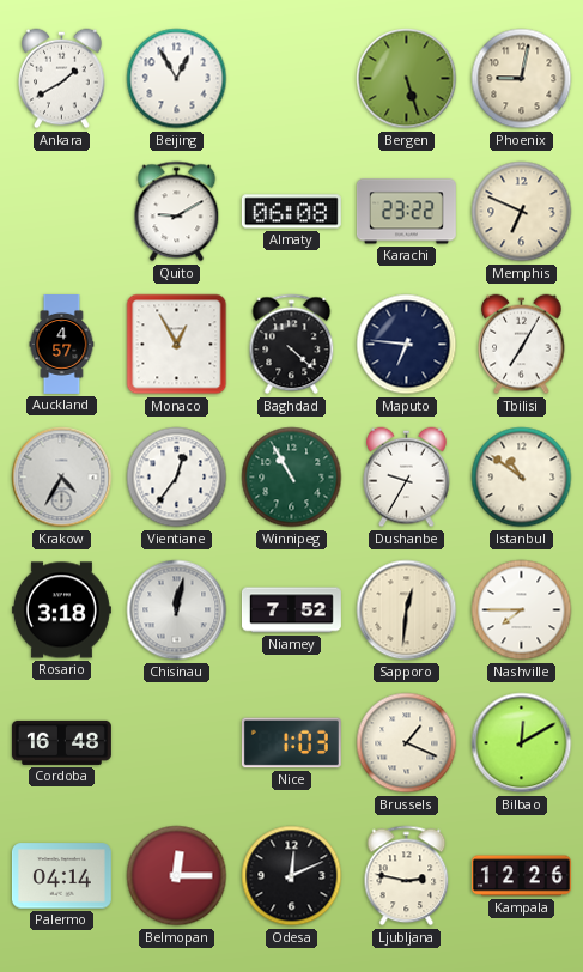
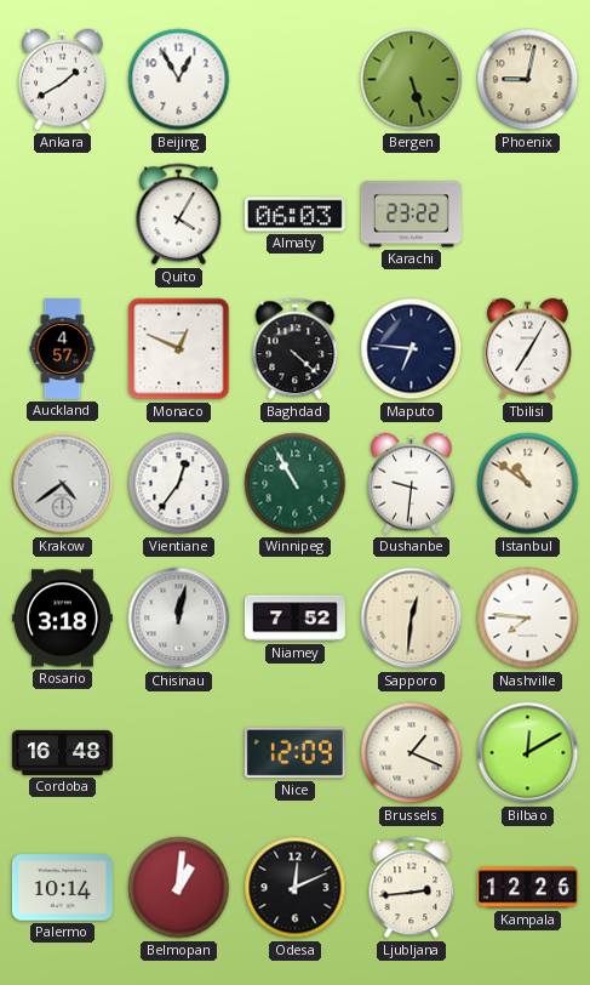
Quito: 9:10 -> 4:05 (179, 215)
Almaty: 06:08 -> 06:03 (294, 215)
Memphis: 6:49 -> none (522, 212)
Monaco: 12:55 -> 12:49 (179, 349)
Krakow: 4:35 -> 4:39 (63, 484)
Dushanbe: 9:35 -> 9:31 (412, 484)
Nashville: 7:45 -> 7:46 (528, 619)
Nice: 1:03 -> 12:09 (294, 753)
Palermo: 04:14 -> 10:14 (62, 888)
Belmopan: 12:15 -> 1:01 (179, 888)
Ljubljana: 2:47 -> 2:44 (412, 888)
